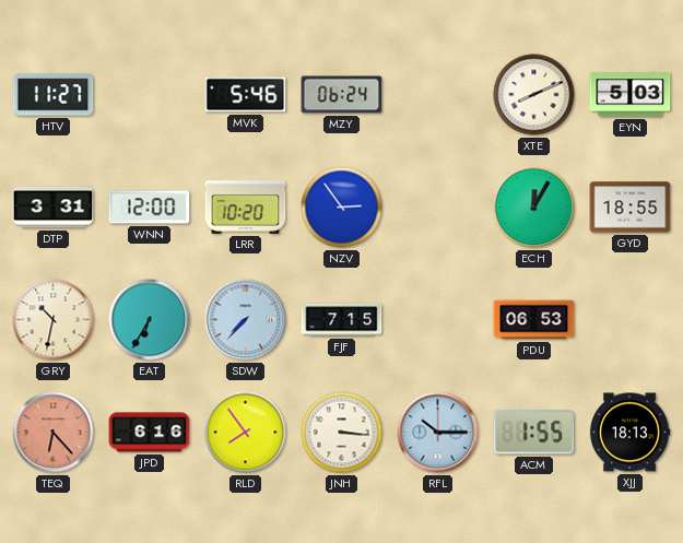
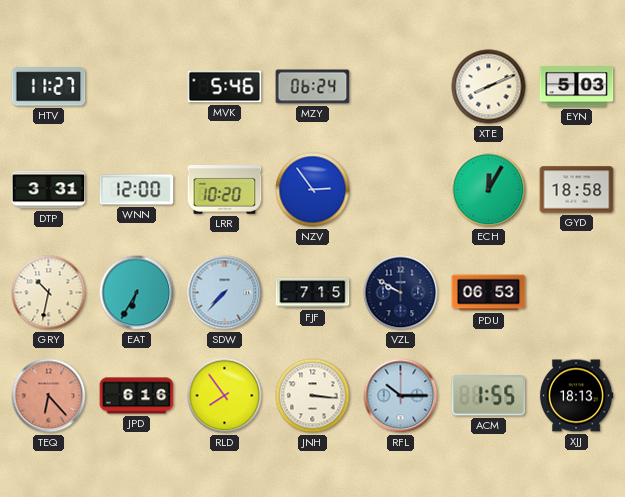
GYD: 18:55 -> 18:58 (577, 190)
VZL: none -> 9:50 (401, 293)
